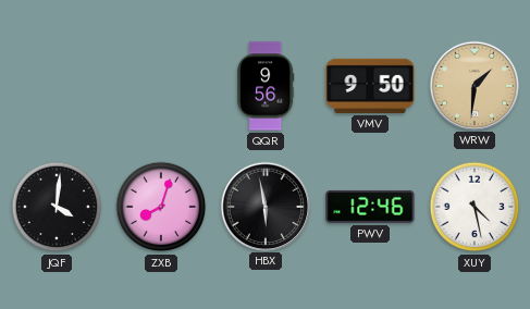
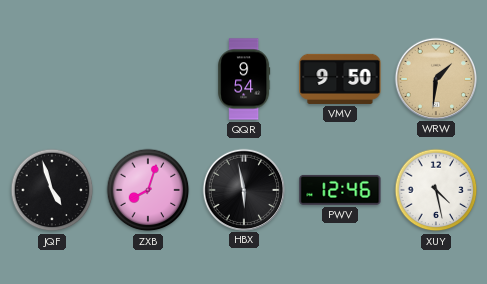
QQR: 9:56 -> 9:54 (244, 79)
JQF: 4:01 -> 4:57 (52, 190)
